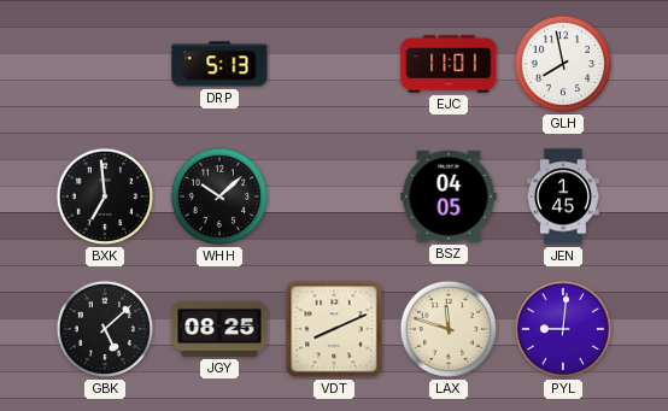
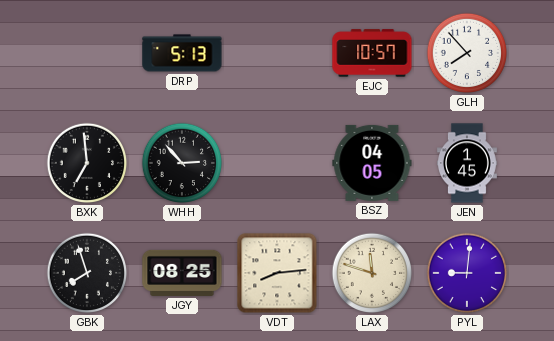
EJC: 11:01 -> 10:57 (372, 53)
GLH: 7:58 -> 7:53 (467, 53)
WHH: 10:08 -> 2:53 (182, 163)
GBK: 5:08 -> 7:57 (87, 273)
VDT: 8:11 -> 8:14 (277, 273)
